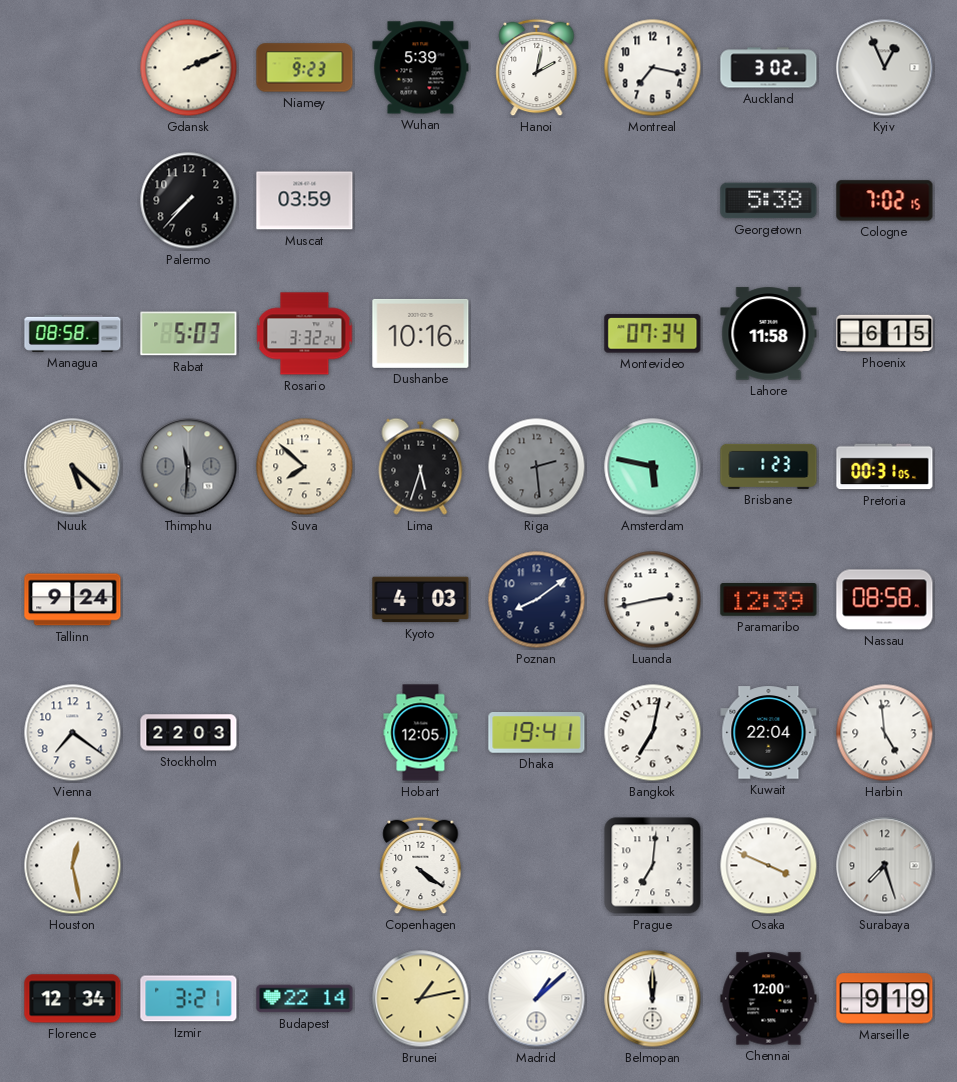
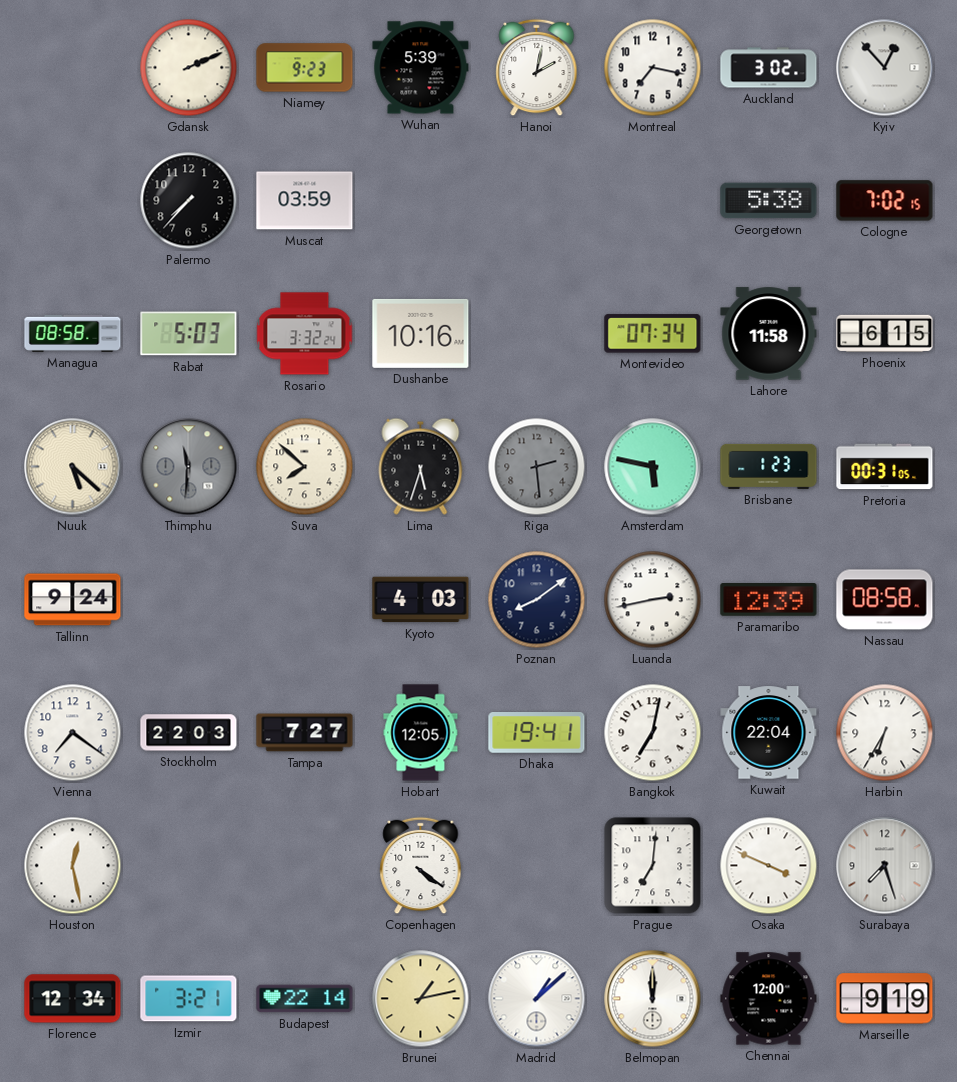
Kyiv: 12:56 -> 12:53 (885, 68)
Tampa: none -> 7:27 (305, 733)
Harbin: 4:59 -> 6:35 (885, 733)
